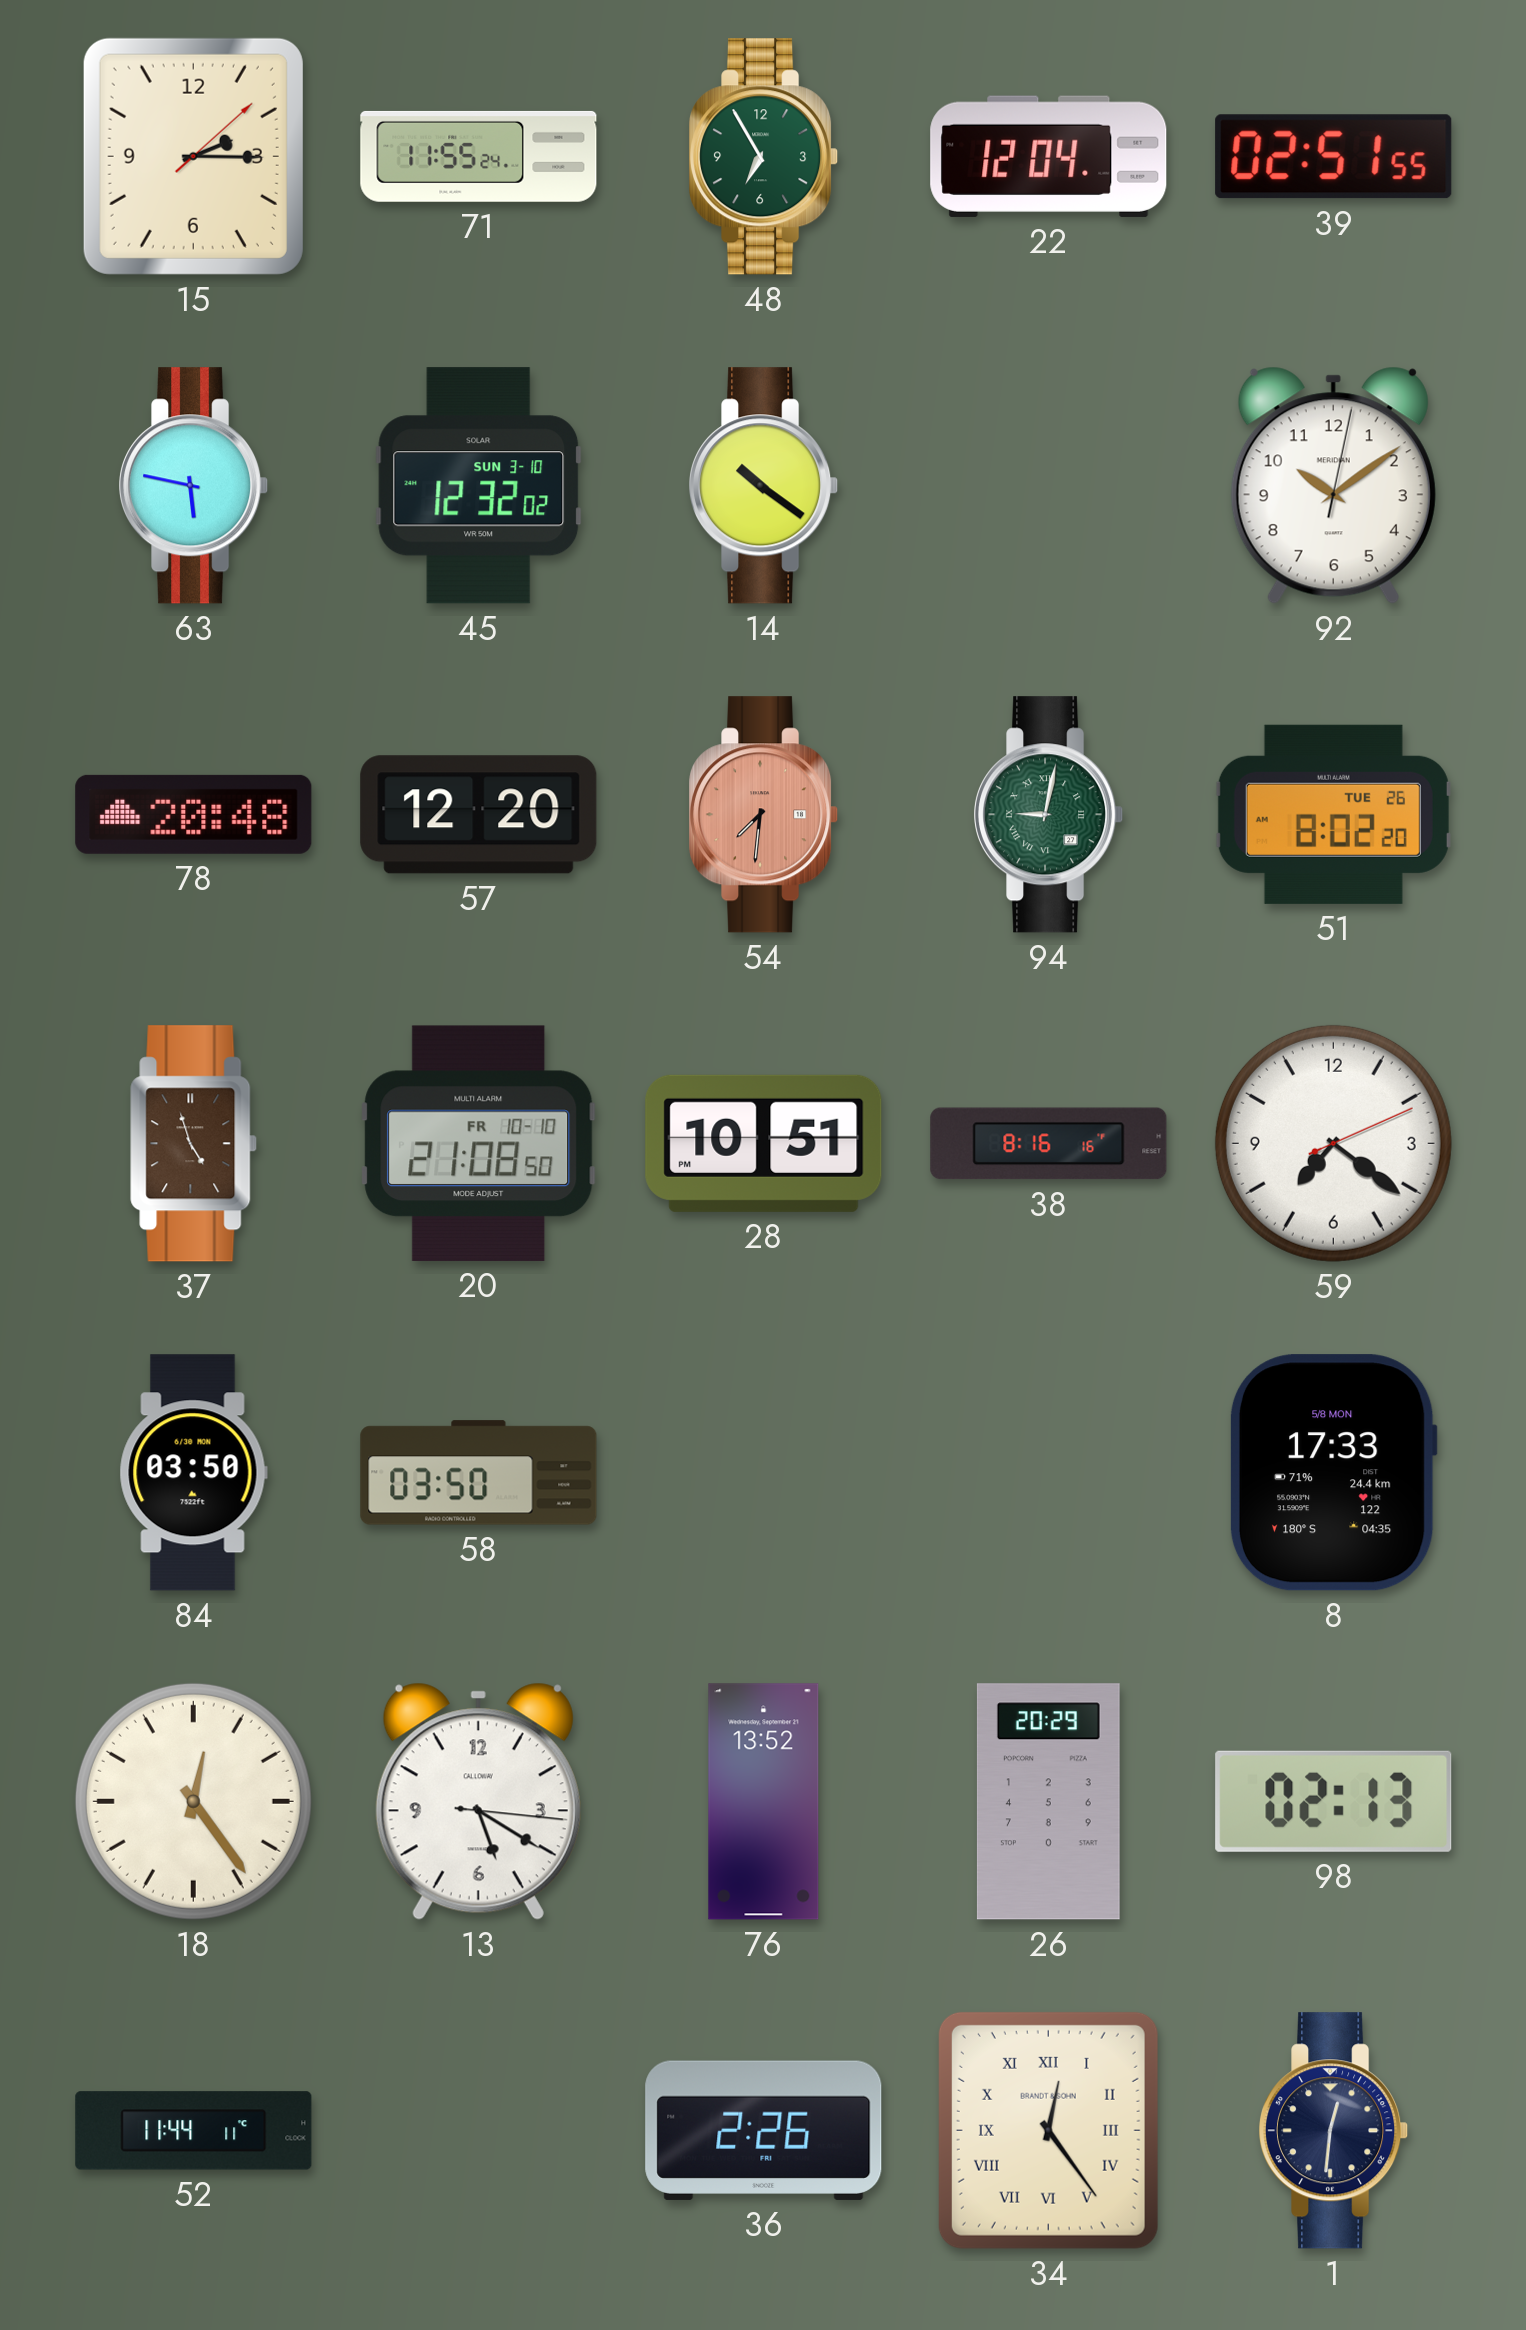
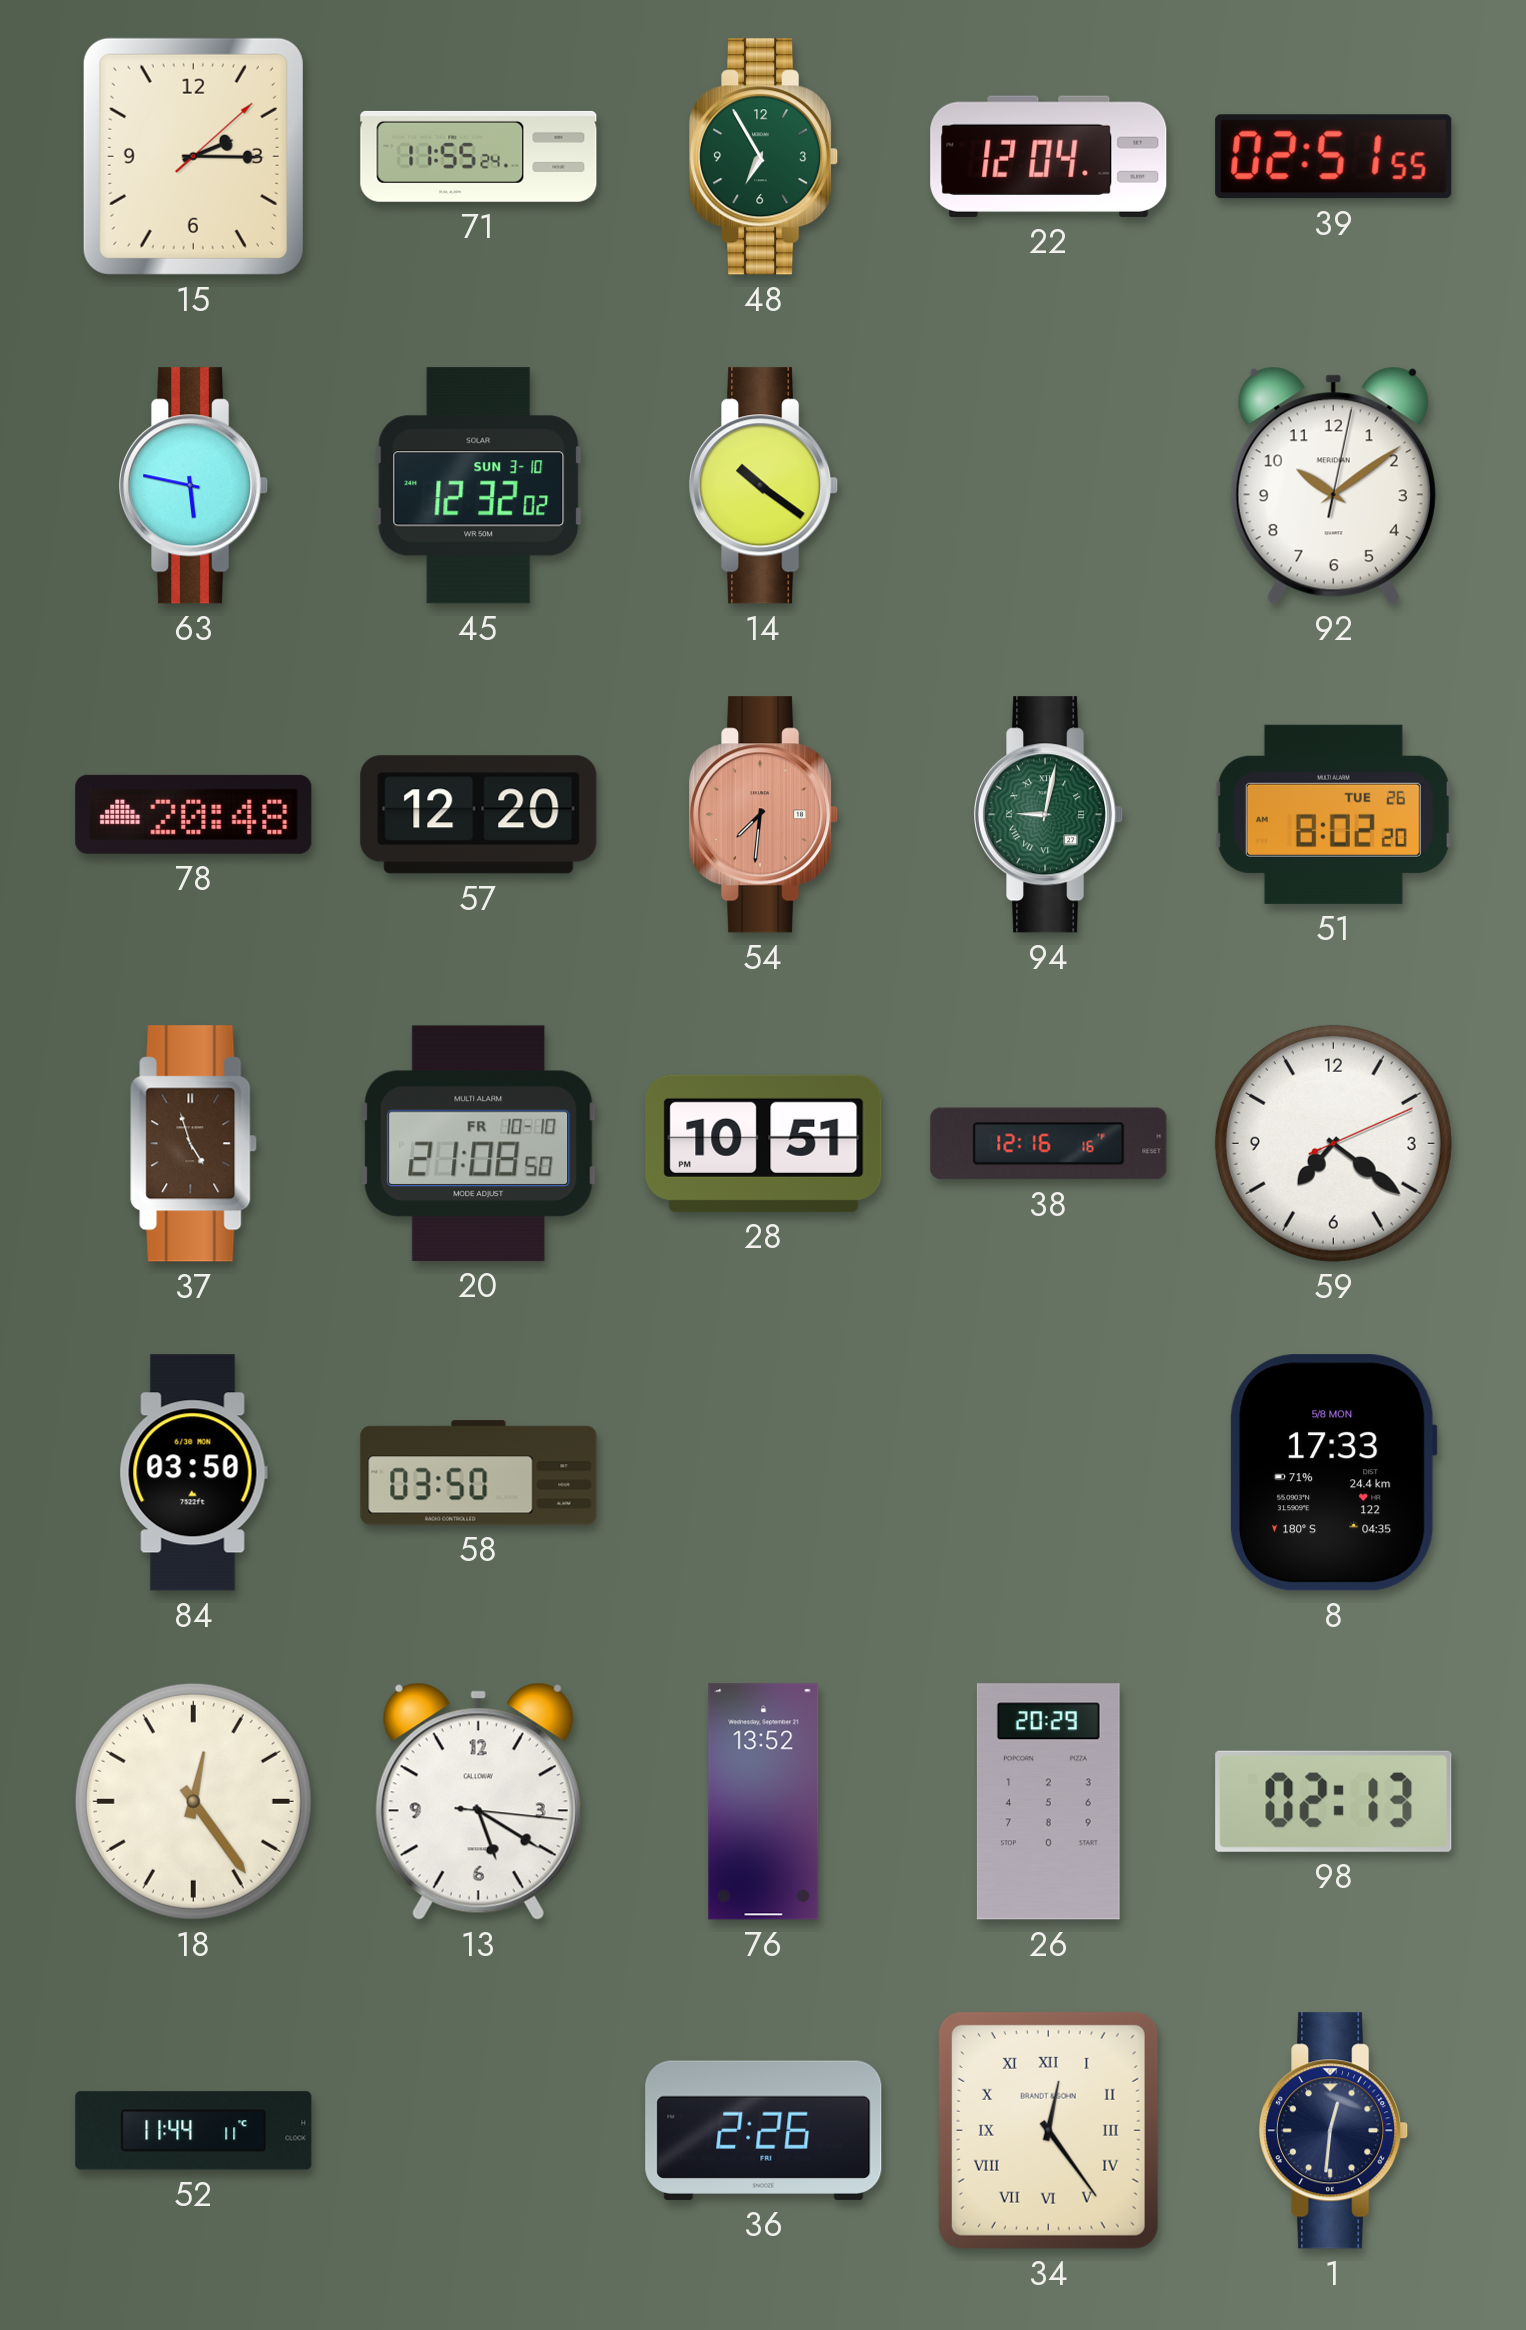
38: 8:16 -> 12:16 (1049, 1144)
